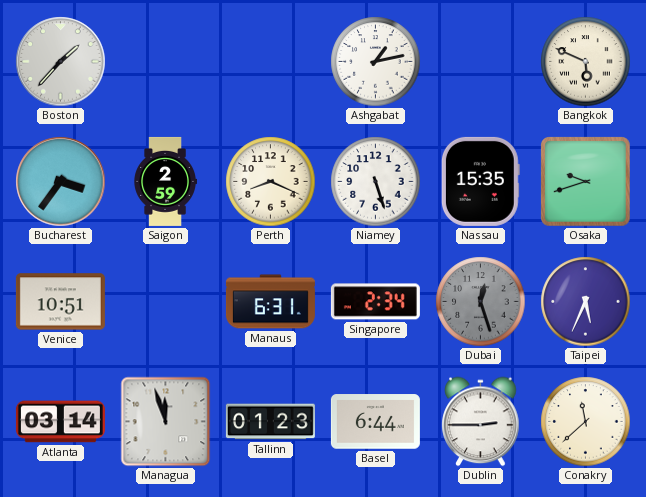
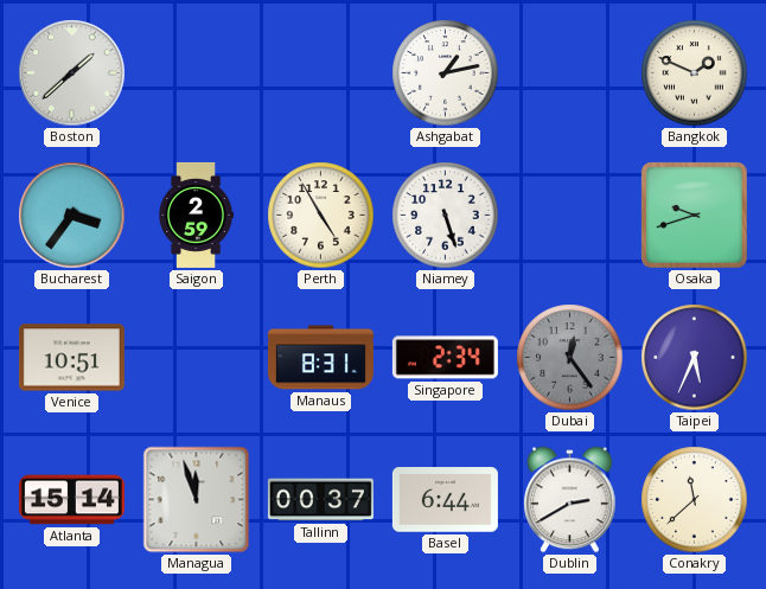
Boston: 1:37 -> 1:38 (72, 73)
Bangkok: 5:49 -> 1:49 (695, 73)
Perth: 8:19 -> 4:55 (321, 216)
Nassau: 15:35 -> none (480, 181)
Manaus: 6:31 -> 8:31 (320, 358)
Dubai: 12:27 -> 12:24 (570, 358)
Atlanta: 03:14 -> 15:14 (71, 500)
Tallinn: 01:23 -> 00:37 (320, 500)
Dublin: 2:45 -> 2:40 (570, 500)
